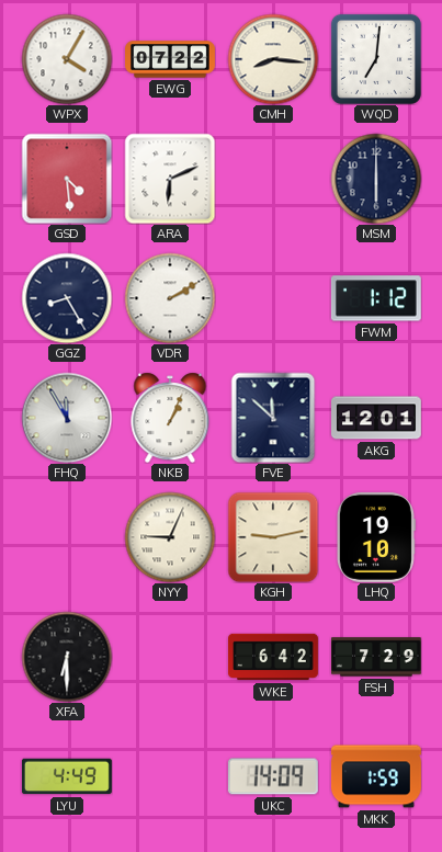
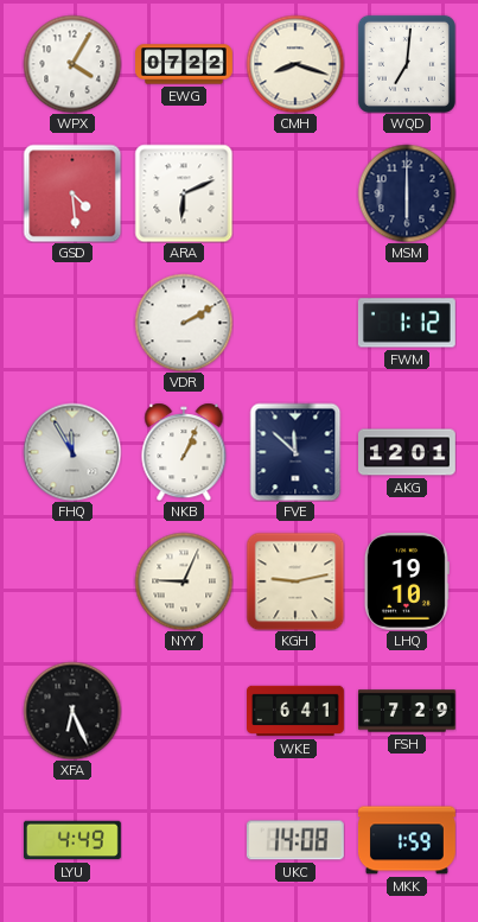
CMH: 8:16 -> 8:18 (295, 64)
GGZ: 8:25 -> none (67, 298)
XFA: 6:30 -> 6:26 (72, 711)
WKE: 6:42 -> 6:41 (297, 711)
UKC: 14:09 -> 14:08 (295, 840)
